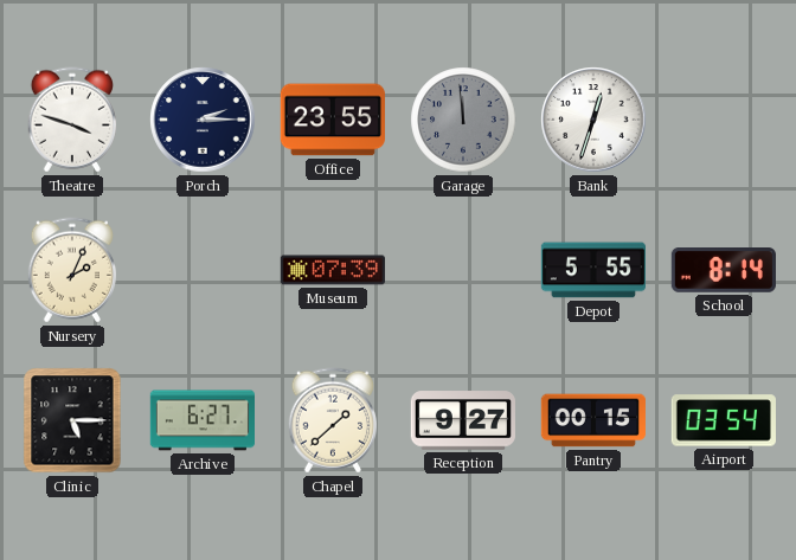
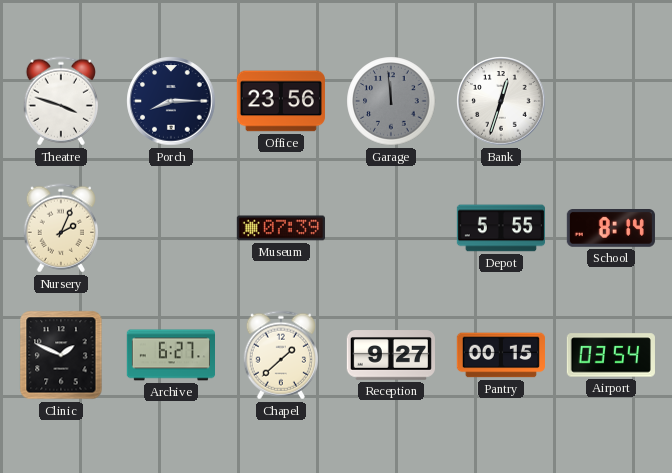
Porch: 2:15 -> 8:15 (171, 101)
Office: 23:55 -> 23:56 (281, 101)
Clinic: 5:15 -> 1:49 (61, 355)
